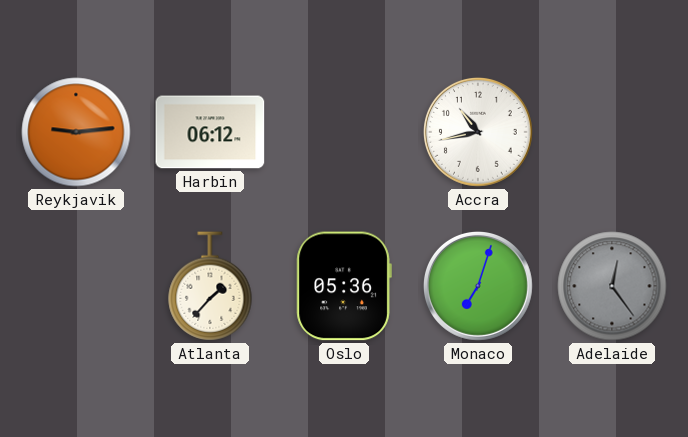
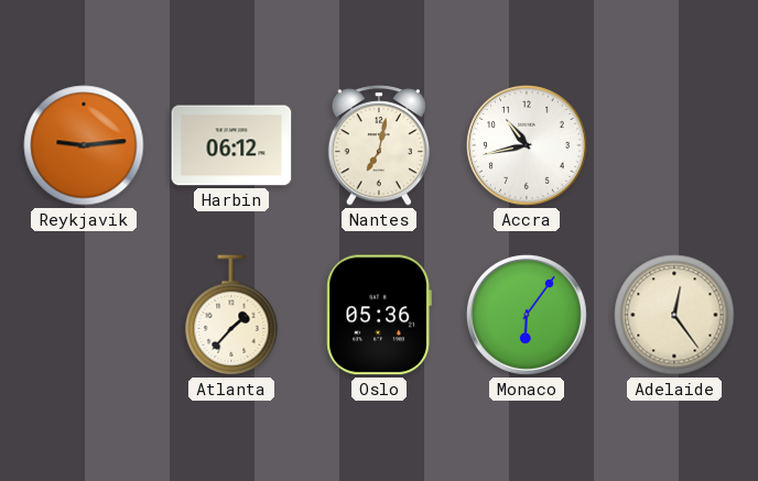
Nantes: none -> 7:02 (379, 145)
Monaco: 7:03 -> 6:06 (527, 315)
Adelaide dial: grey -> cream (674, 315)
